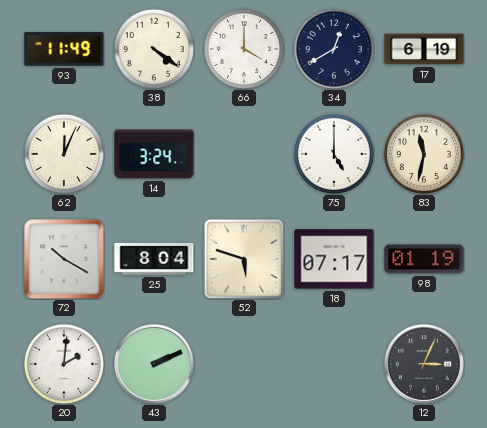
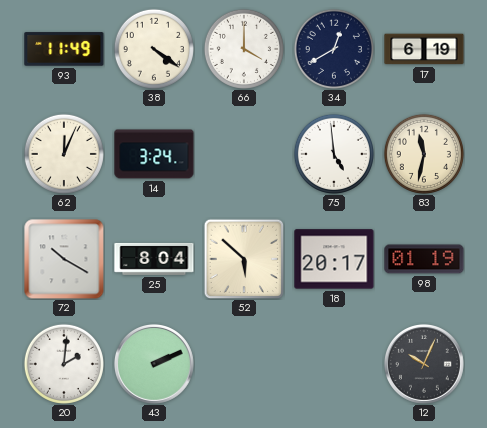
75: 5:00 -> 4:59 (334, 154)
52: 5:48 -> 5:52 (244, 259)
18: 07:17 -> 20:17 (334, 259)
12: 3:04 -> 10:04 (424, 364)
